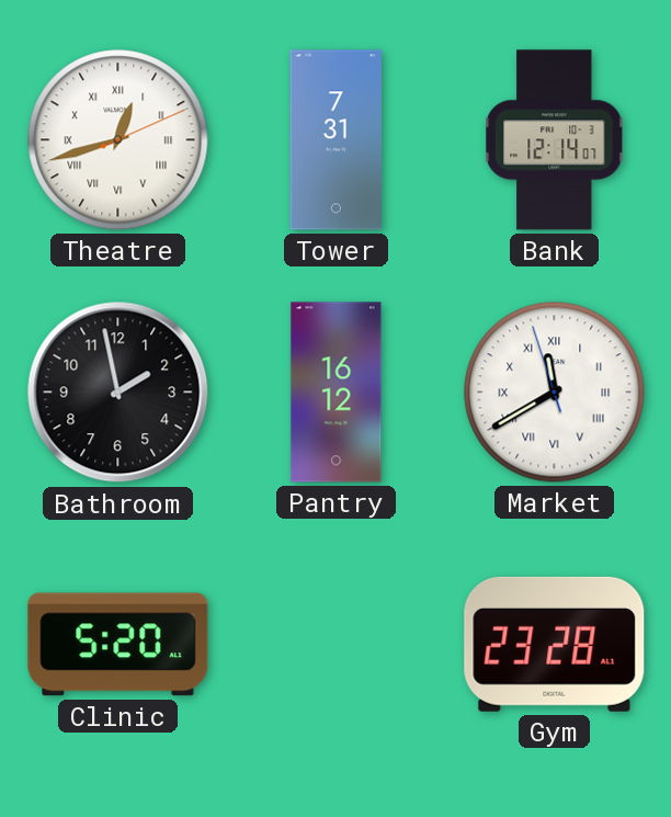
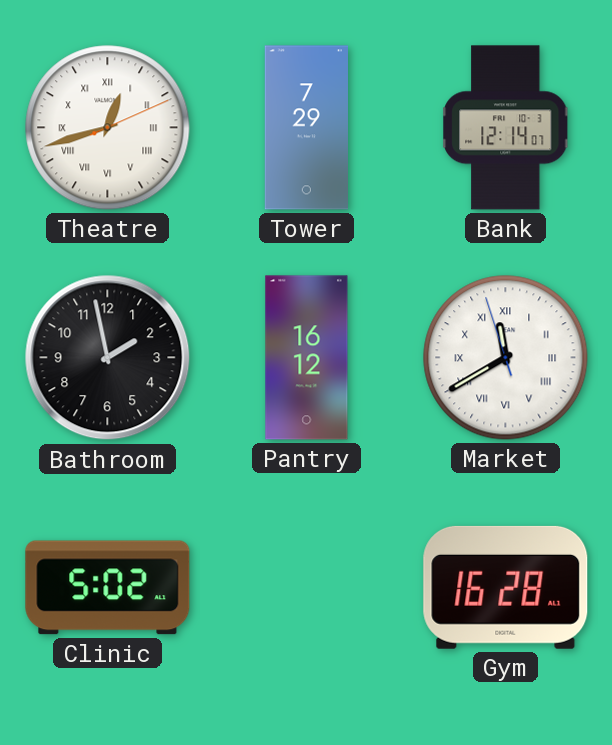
Tower: 7:31 -> 7:29 (306, 128)
Clinic: 5:20 -> 5:02 (108, 588)
Gym: 23:28 -> 16:28 (506, 587)
